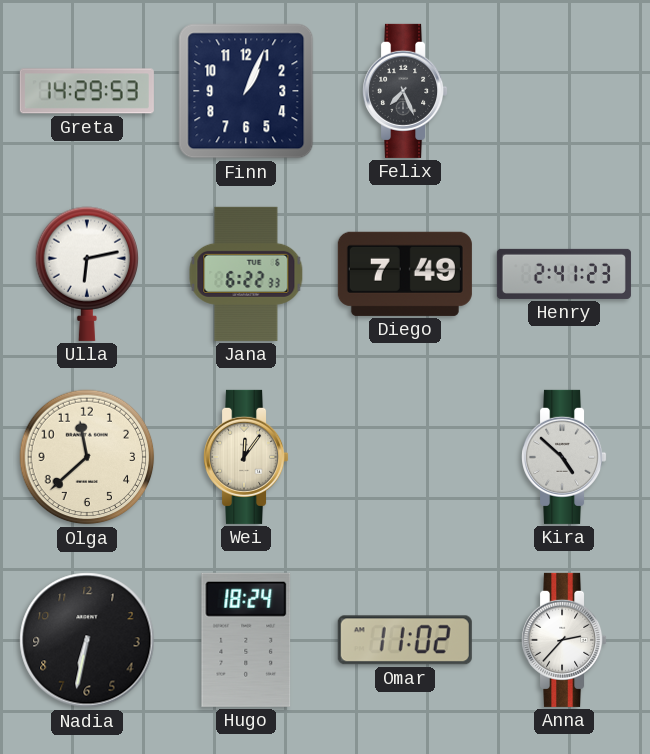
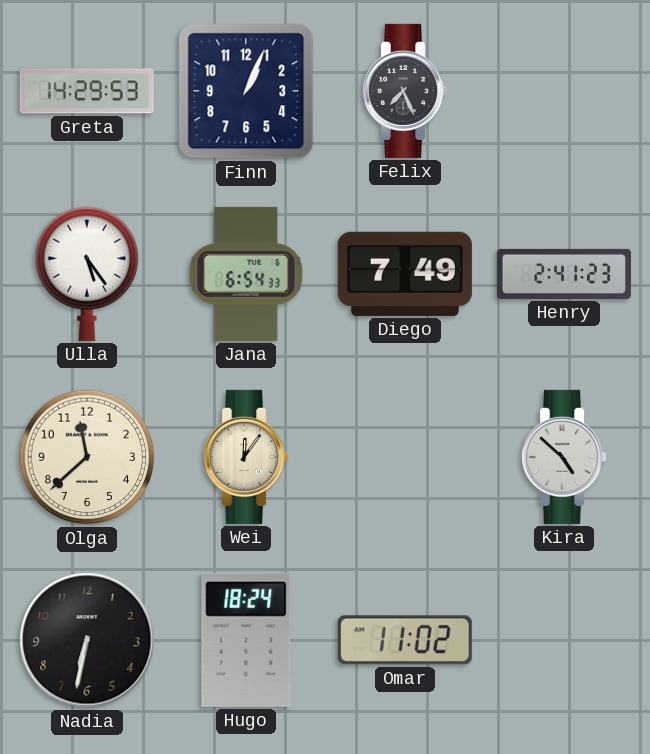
Ulla: 6:13 -> 5:24 (87, 274)
Jana: 6:22 -> 6:54 (246, 274)
Anna: 2:37 -> none (565, 640)
